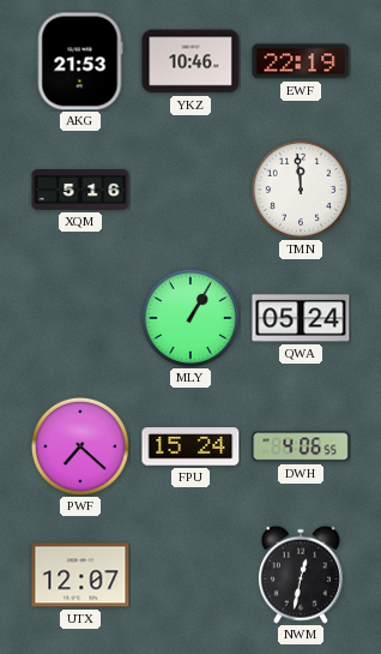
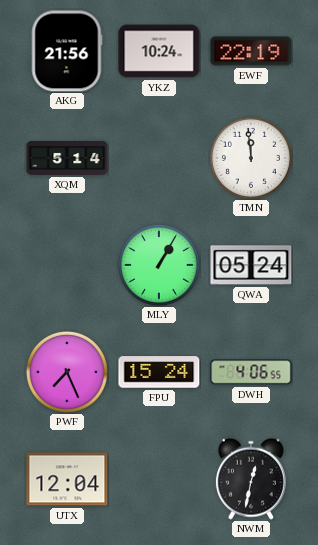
AKG: 21:53 -> 21:56 (67, 51)
YKZ: 10:46 -> 10:24 (159, 51)
XQM: 5:16 -> 5:14 (67, 159)
PWF: 7:22 -> 7:26 (67, 372)
UTX: 12:07 -> 12:04 (67, 479)
